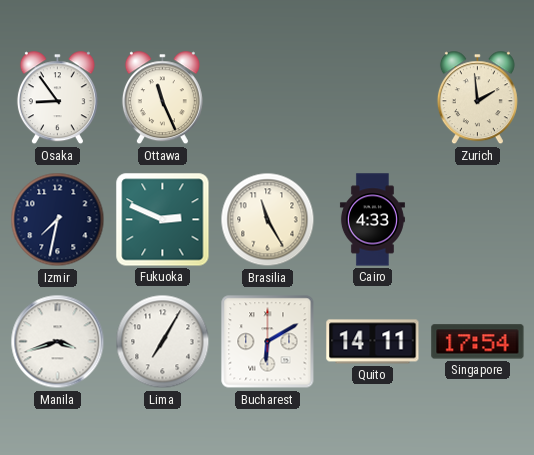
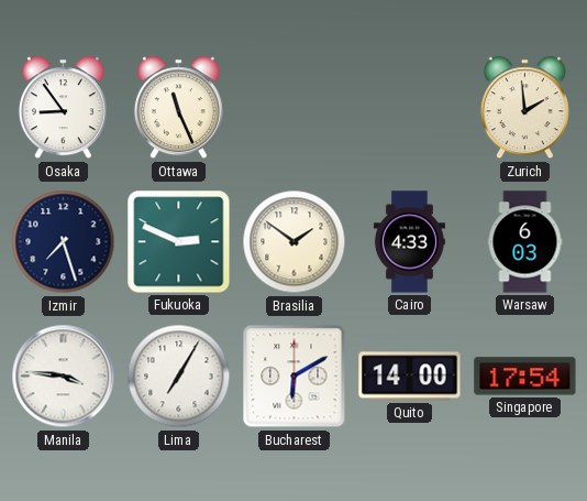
Izmir: 7:32 -> 7:27 (64, 242)
Brasilia: 11:25 -> 1:51 (295, 242)
Warsaw: none -> 6:03 (525, 242)
Manila: 3:42 -> 3:46 (64, 377)
Quito: 14:11 -> 14:00 (410, 377)
